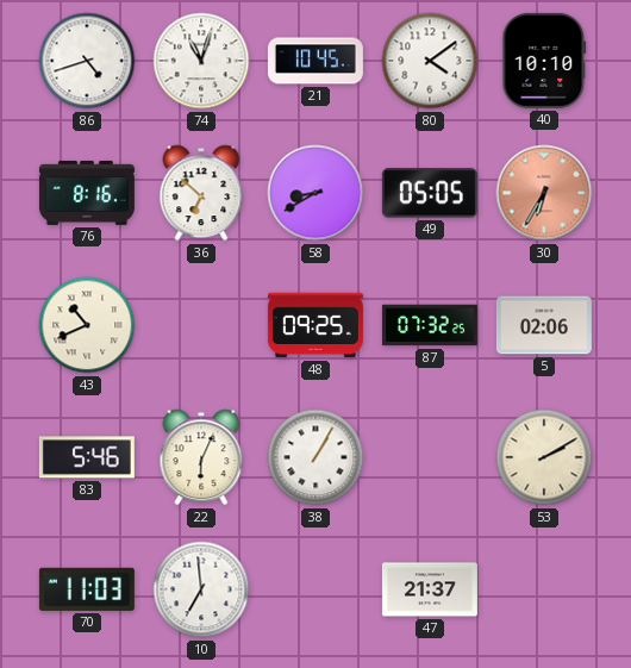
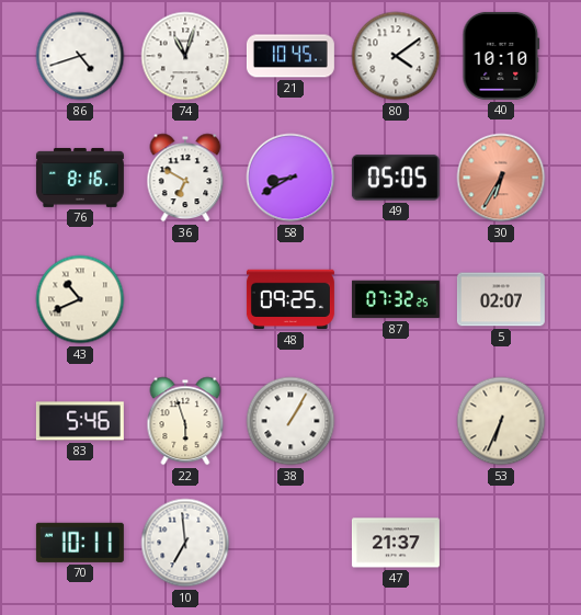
36: 6:52 -> 6:50 (185, 178)
5: 02:06 -> 02:07 (501, 299)
22: 6:04 -> 5:57 (185, 421)
53: 2:10 -> 6:34 (501, 421)
70: 11:03 -> 10:11 (80, 543)
